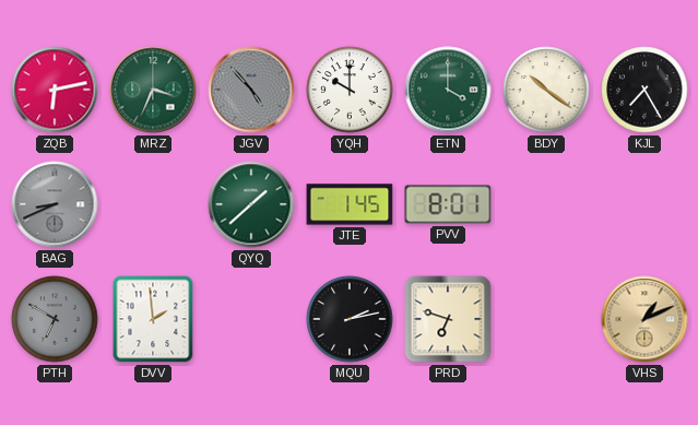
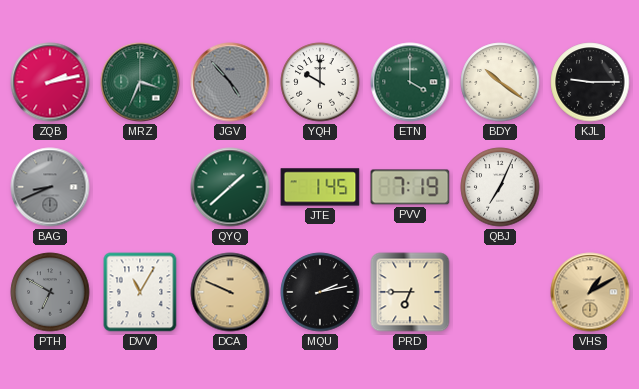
ZQB: 6:13 -> 2:13 (50, 82)
KJL: 7:25 -> 9:15 (590, 82)
PVV: 8:01 -> 7:19 (410, 187)
QBJ: none -> 7:04 (500, 187)
DVV: 1:59 -> 11:05 (140, 292)
DCA: none -> 9:49 (230, 292)
PRD: 6:48 -> 6:45 (410, 292)
VHS: 1:11 -> 1:10 (590, 292)
